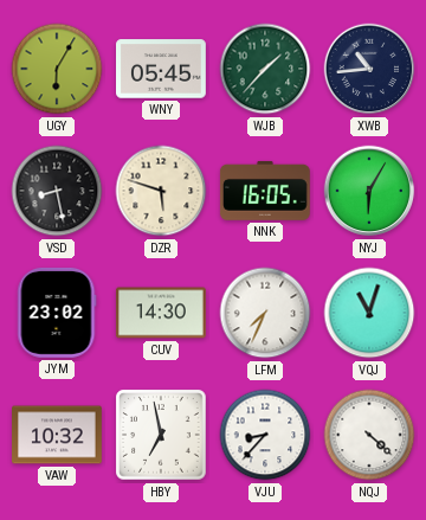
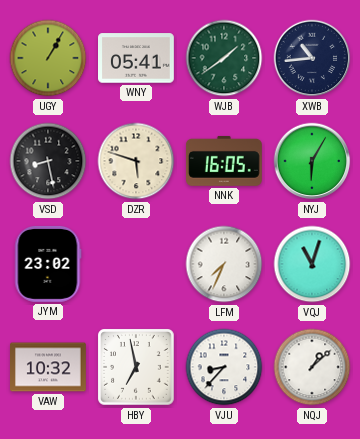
UGY: 6:05 -> 1:05 (48, 58)
WNY: 05:45 -> 05:41 (137, 58)
WJB: 1:37 -> 1:39 (224, 58)
CUV: 14:30 -> none (161, 313)
NQJ: 4:22 -> 1:08 (312, 367)
